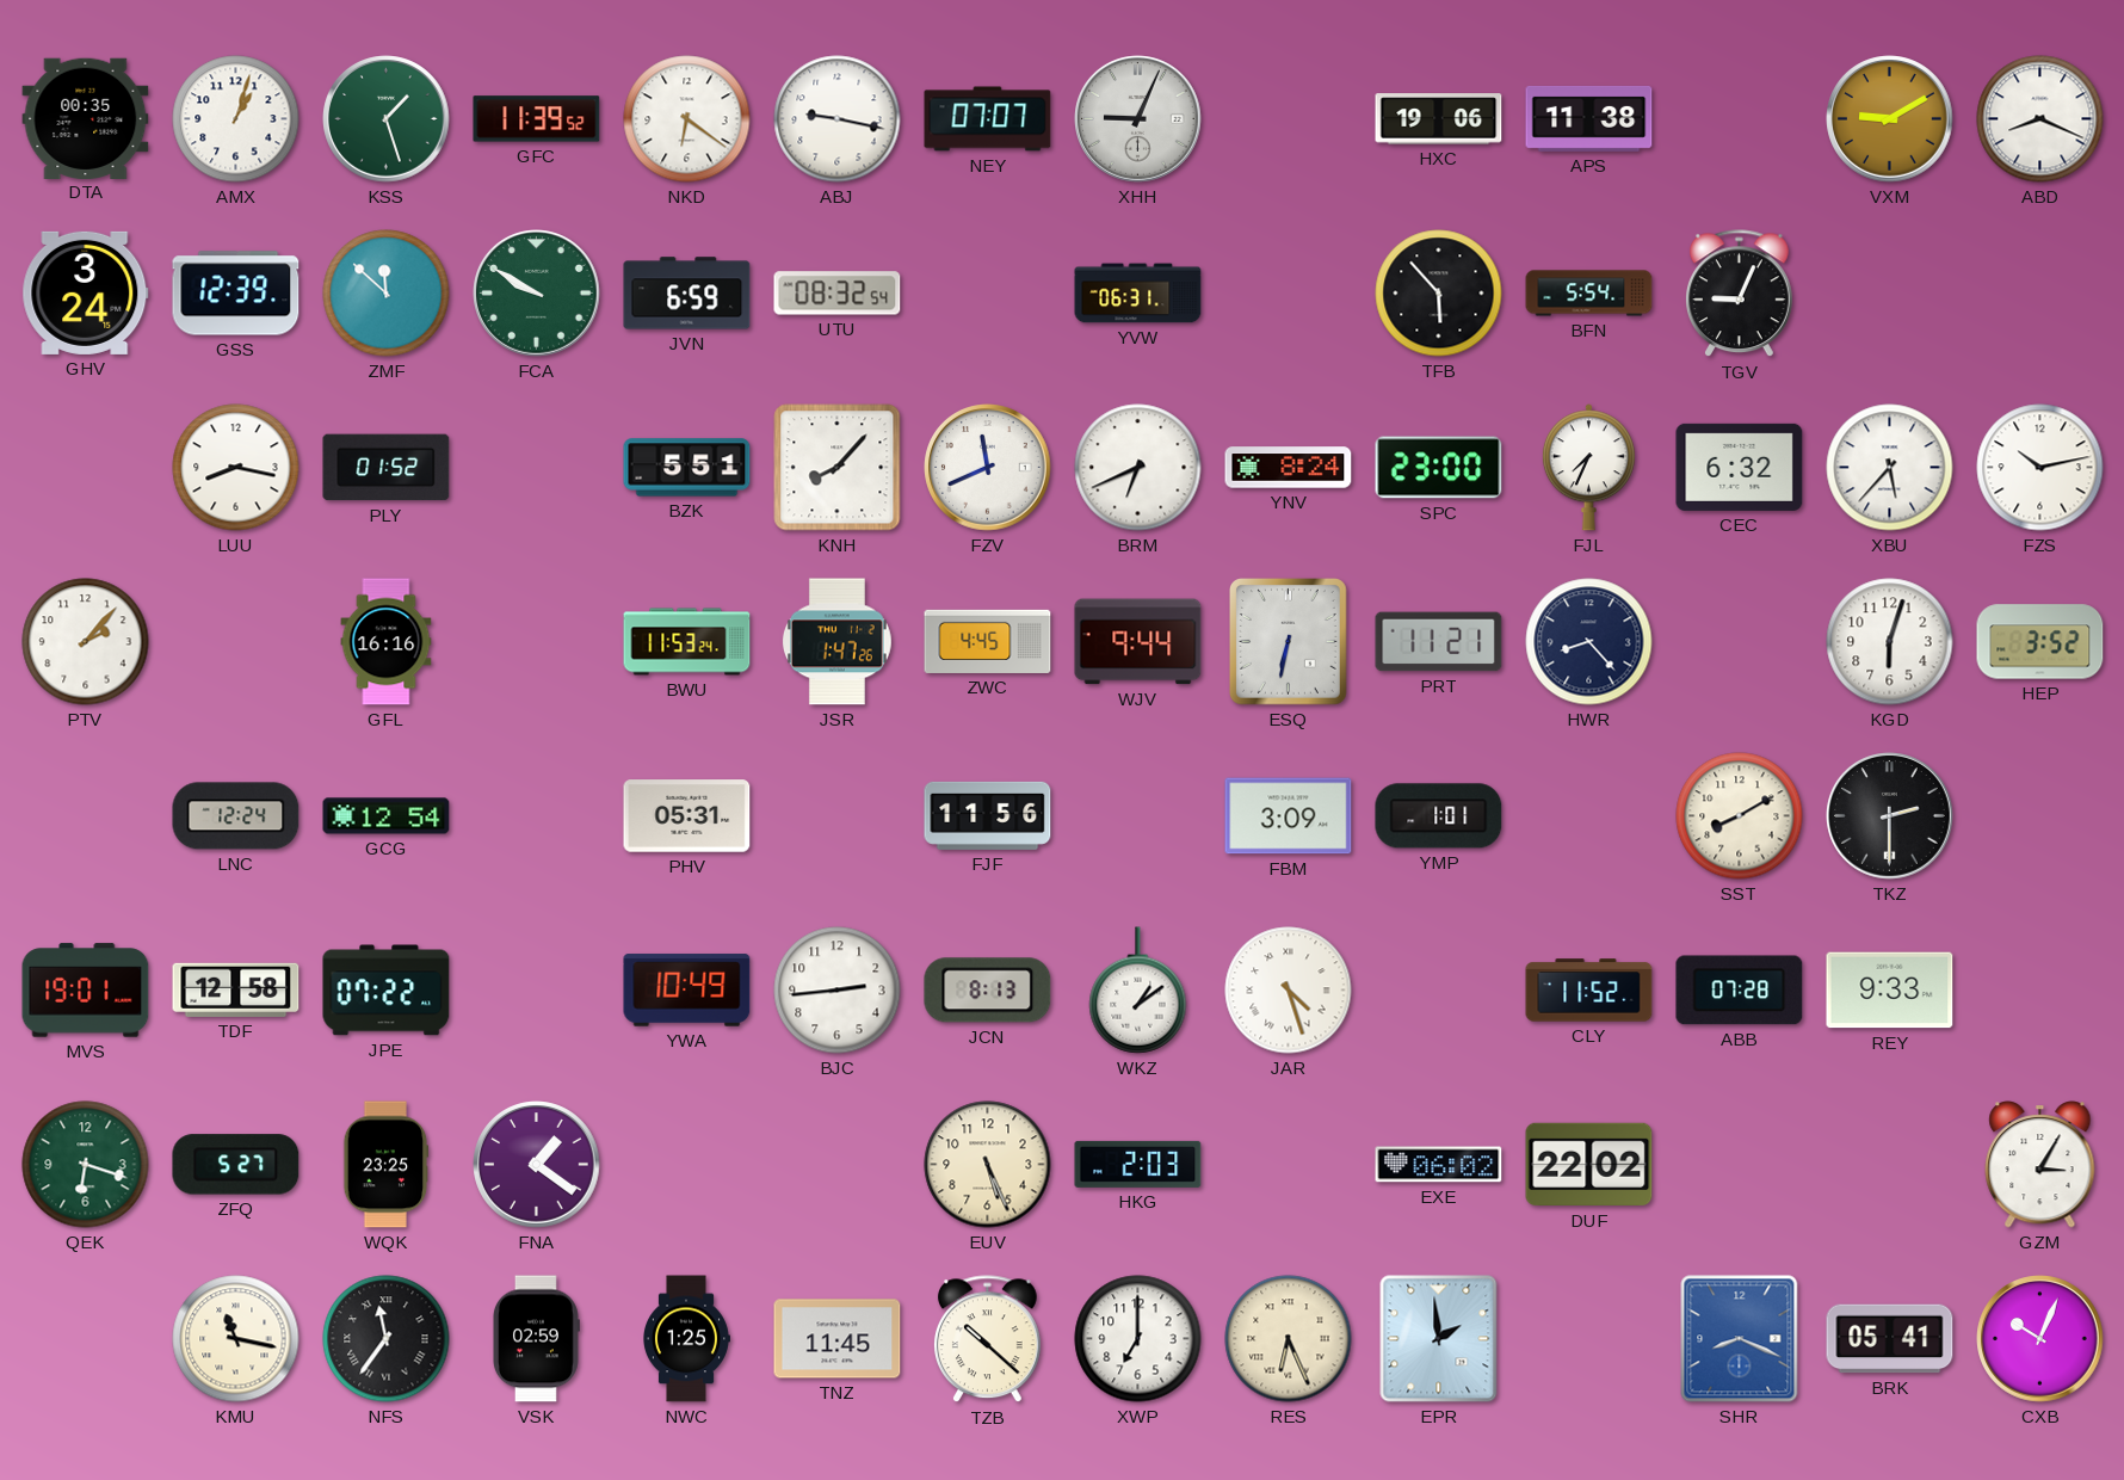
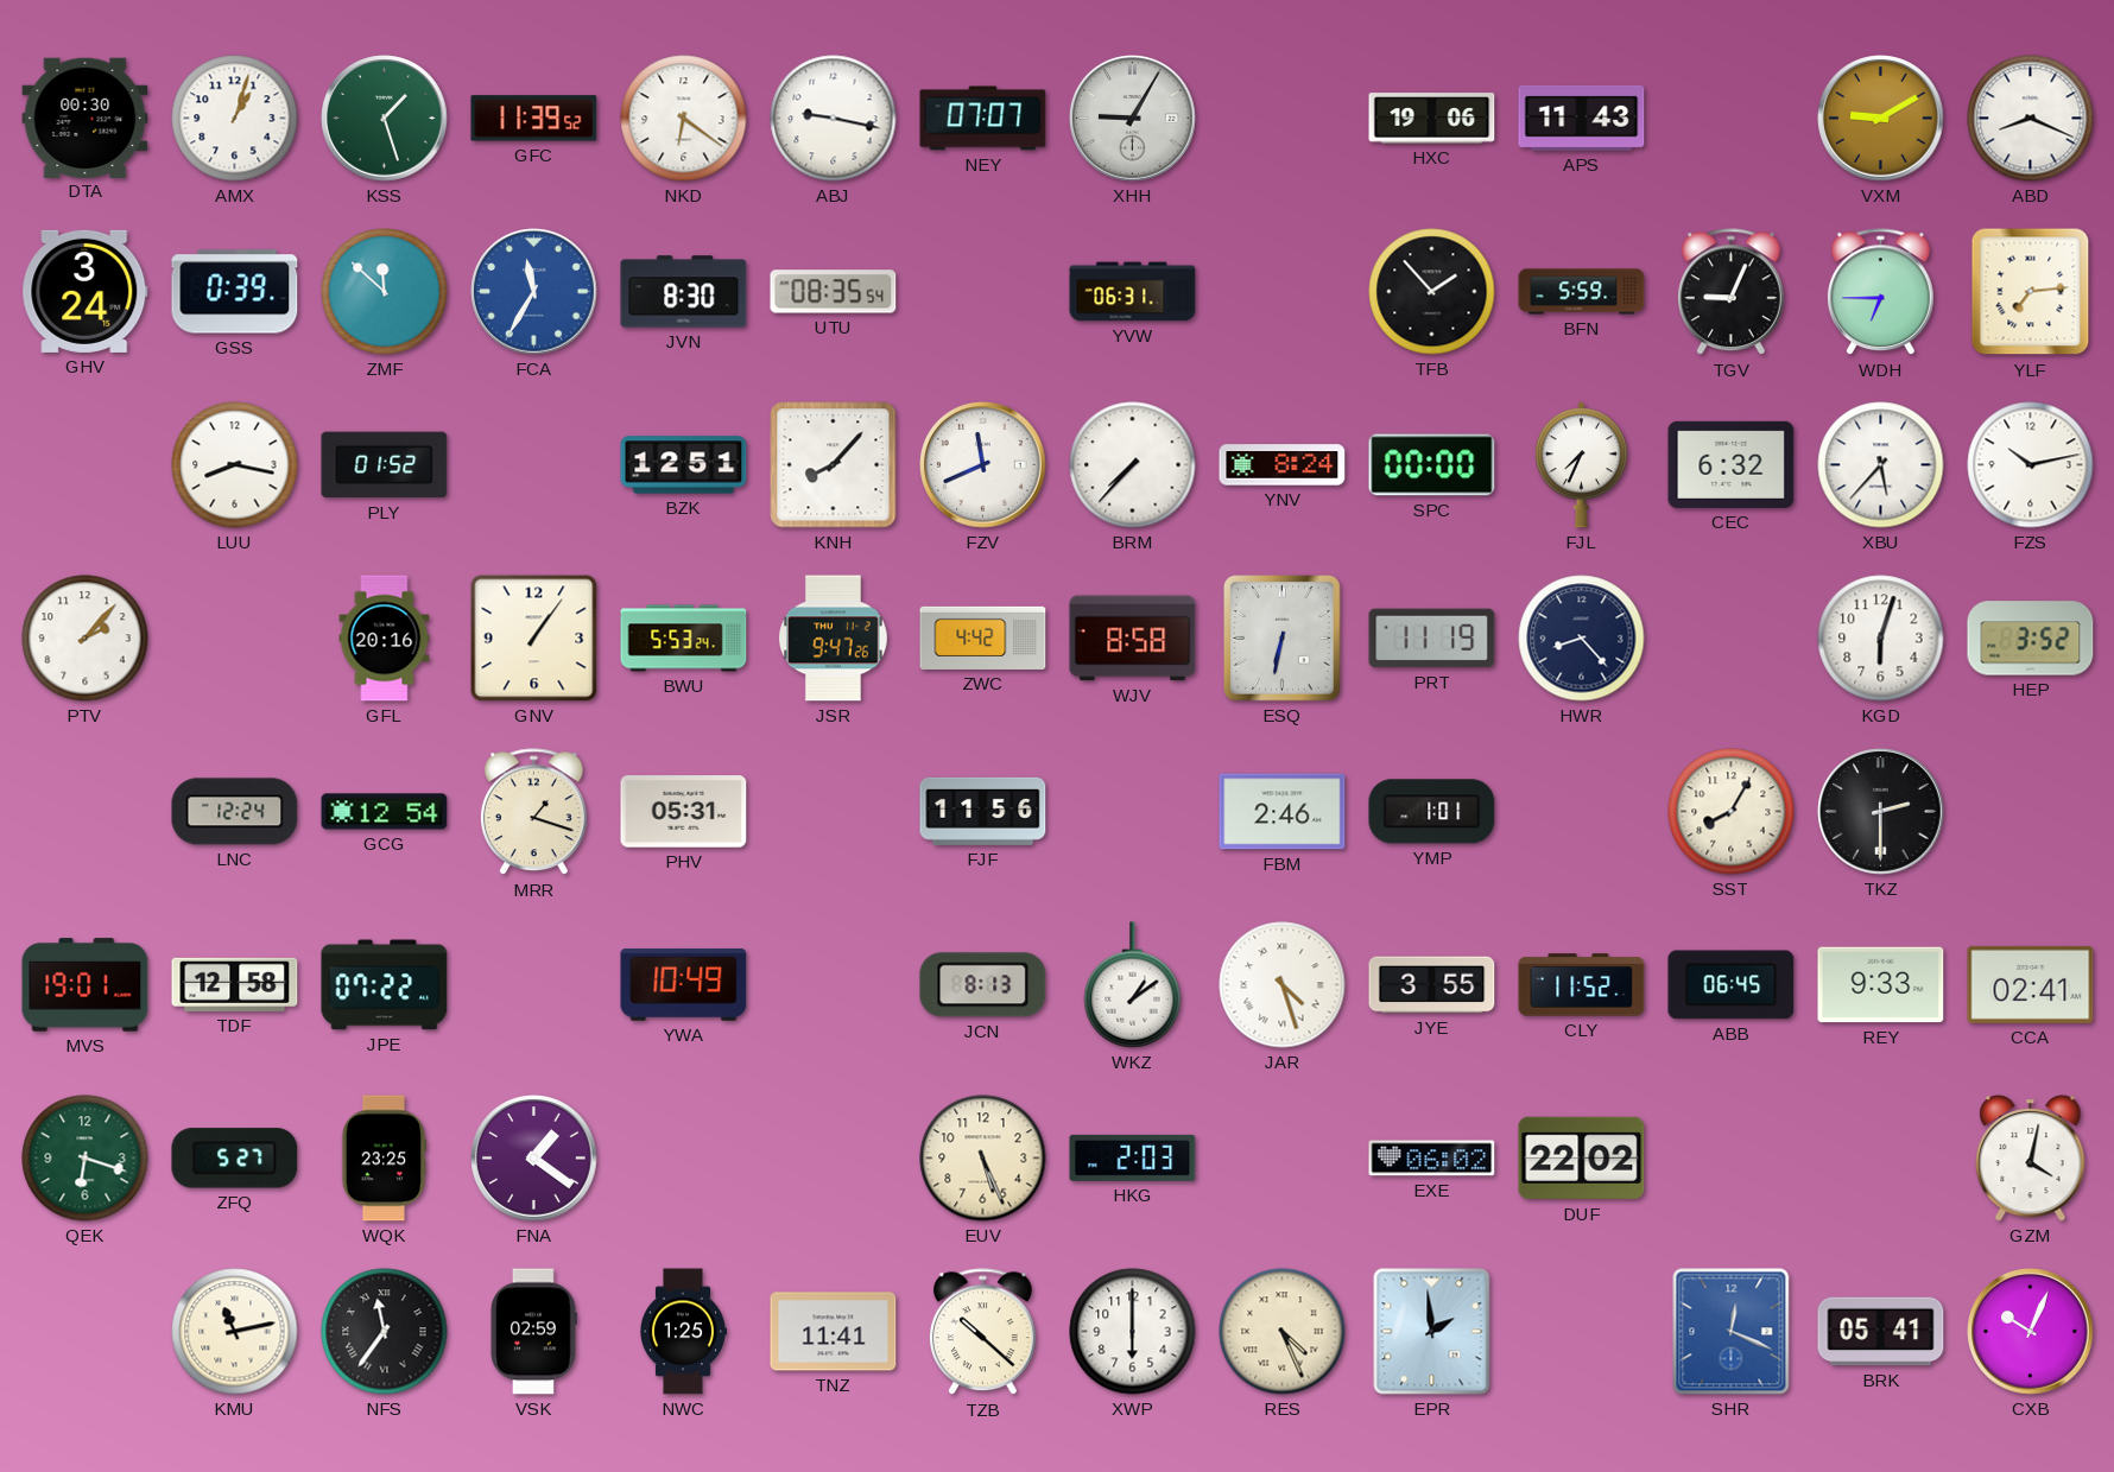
DTA: 00:35 -> 00:30 (86, 118)
XHH: 9:04 -> 9:05 (1133, 119)
APS: 11:38 -> 11:43 (1582, 118)
GSS: 12:39 -> 0:39 (235, 292)
FCA: 9:50 -> 11:35 (534, 292)
FCA dial: green -> blue (534, 292)
JVN: 6:59 -> 8:30 (684, 292)
UTU: 08:32 -> 08:35 (834, 292)
TFB: 5:53 -> 1:53 (1432, 292)
BFN: 5:54 -> 5:59 (1582, 292)
WDH: none -> 6:45 (1881, 292)
YLF: none -> 7:14 (2031, 292)
BZK: 5:51 -> 12:51 (684, 465)
BRM: 6:41 -> 7:37 (1133, 465)
SPC: 23:00 -> 00:00 (1432, 465)
GFL: 16:16 -> 20:16 (385, 639)
GNV: none -> 1:06 (534, 639)
BWU: 11:53 -> 5:53 (684, 639)
JSR: 1:47 -> 9:47 (833, 639)
ZWC: 4:45 -> 4:42 (983, 637)
WJV: 9:44 -> 8:58 (1133, 639)
PRT: 11:21 -> 11:19 (1432, 639)
MRR: none -> 1:18 (534, 812)
FBM: 3:09 -> 2:46 (1283, 812)
SST: 8:10 -> 8:05 (1732, 812)
BJC: 2:44 -> none (838, 991)
JYE: none -> 3:55 (1432, 985)
ABB: 07:28 -> 06:45 (1732, 985)
CCA: none -> 02:41 (2031, 984)
GZM: 3:05 -> 4:02 (2031, 1159)
KMU: 11:17 -> 11:13 (235, 1332)
TNZ: 11:45 -> 11:41 (834, 1332)
XWP: 7:00 -> 6:00 (1133, 1332)
RES: 6:26 -> 4:26 (1283, 1332)
SHR: 8:19 -> 12:19 (1732, 1332)
